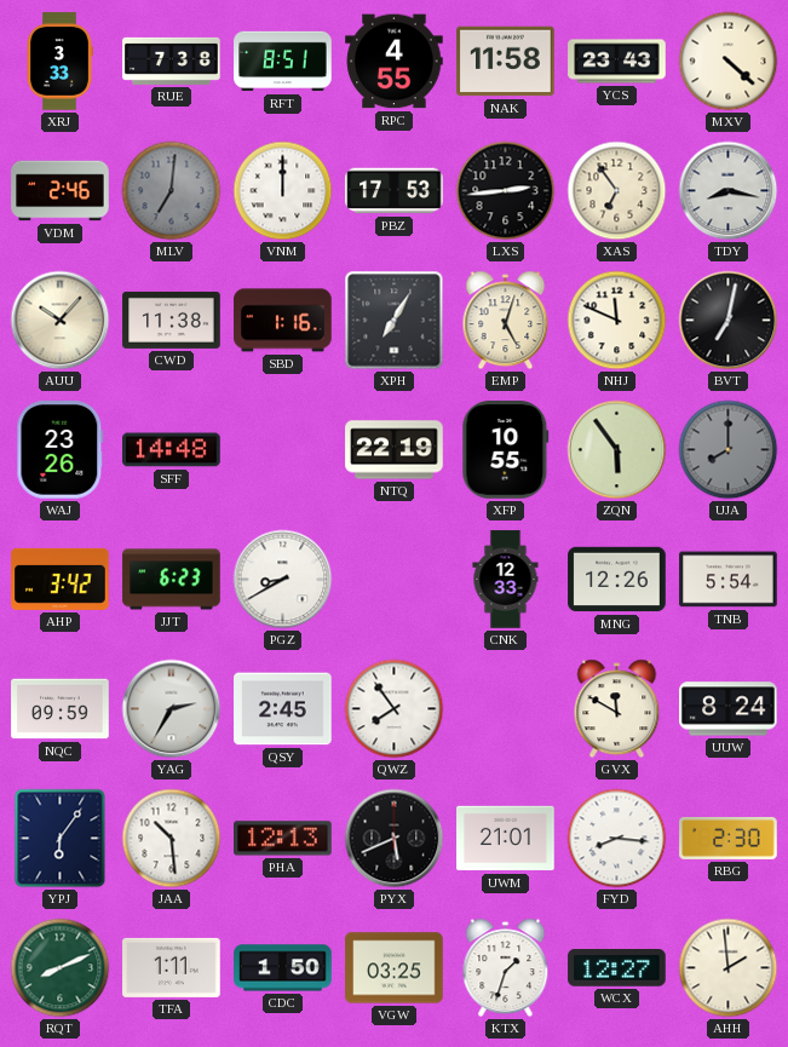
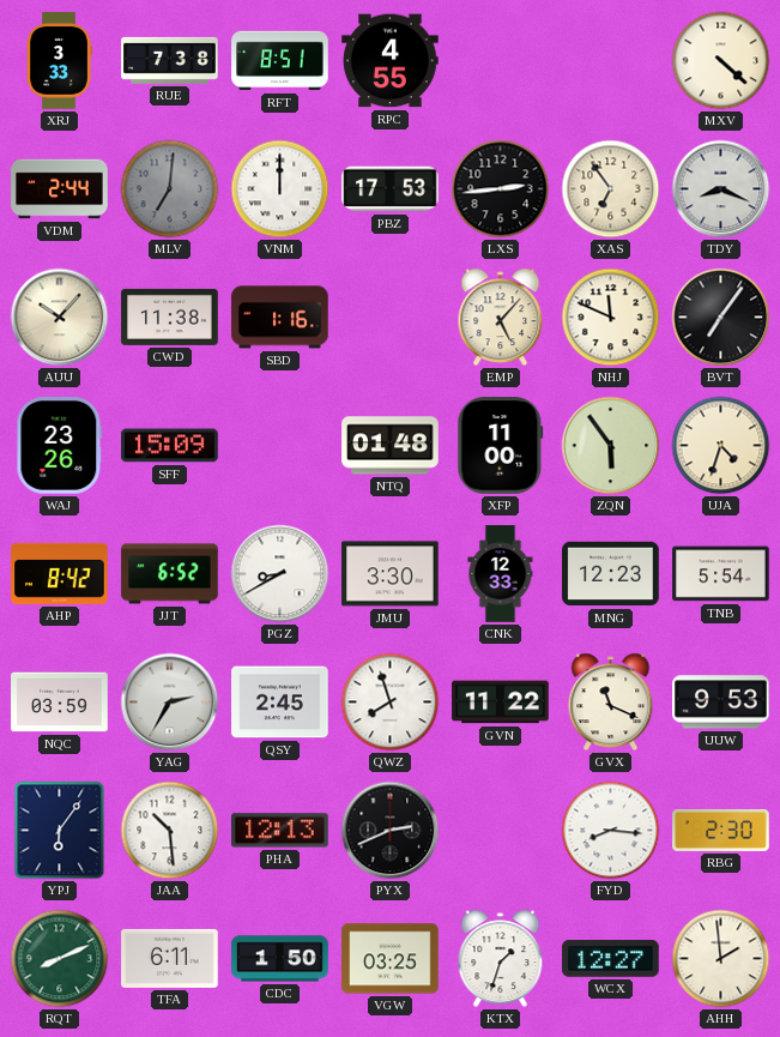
NAK: 11:58 -> none (506, 62)
YCS: 23:43 -> none (617, 62)
VDM: 2:46 -> 2:44 (60, 189)
TDY: 8:17 -> 8:19 (721, 189)
XPH: 7:05 -> none (395, 321)
EMP: 5:03 -> 5:07 (501, 318)
BVT: 7:02 -> 7:06 (721, 318)
SFF: 14:48 -> 15:09 (170, 446)
NTQ: 22:19 -> 01:48 (391, 446)
XFP: 10:55 -> 11:00 (501, 446)
UJA: 8:00 -> 4:33 (721, 446)
UJA dial: grey -> cream (721, 446)
AHP: 3:42 -> 8:42 (60, 573)
JJT: 6:23 -> 6:52 (170, 574)
JMU: none -> 3:30 (391, 574)
MNG: 12:26 -> 12:23 (611, 574)
NQC: 09:59 -> 03:59 (60, 703)
QWZ: 7:54 -> 7:57 (391, 703)
GVN: none -> 11:22 (501, 703)
GVX: 11:50 -> 11:19 (611, 703)
UUW: 8:24 -> 9:53 (721, 703)
PYX: 5:41 -> 2:41 (391, 831)
UWM: 21:01 -> none (506, 839)
TFA: 1:11 -> 6:11 (170, 958)
